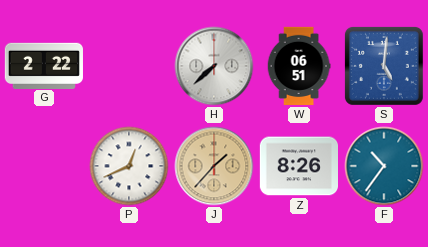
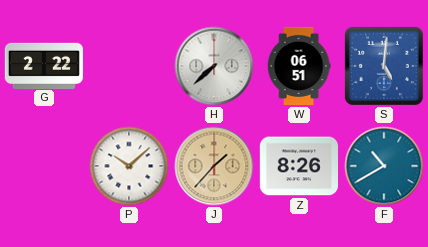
P: 12:41 -> 10:08 (129, 166)
F: 10:36 -> 10:40 (384, 166)
